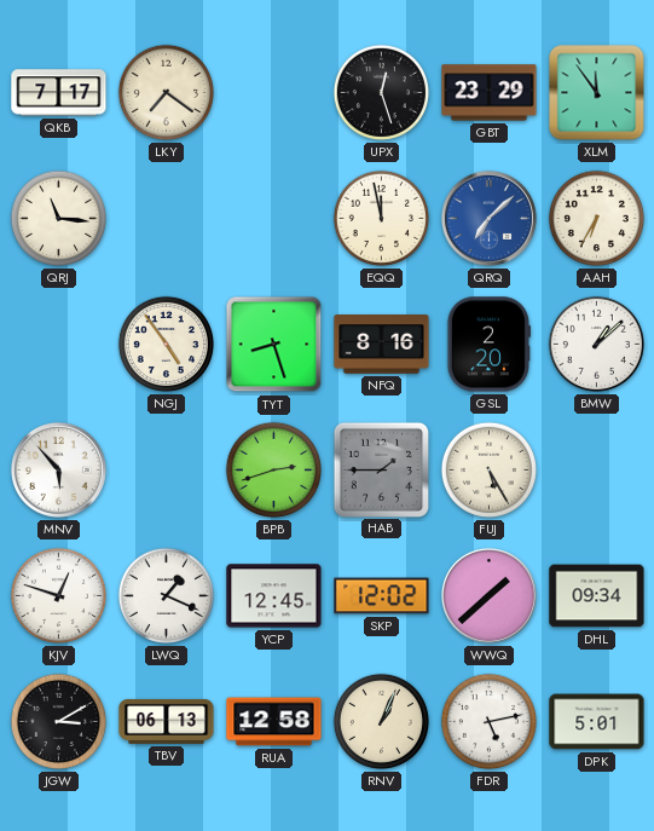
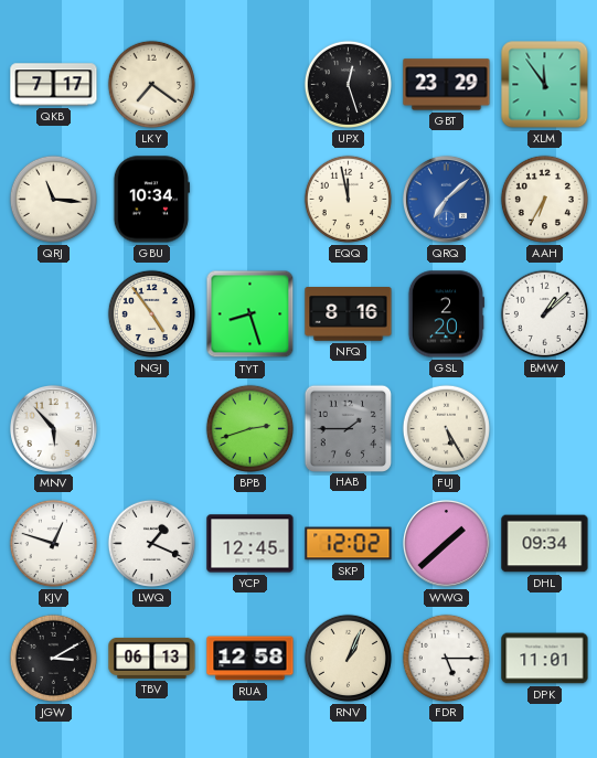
GBU: none -> 10:34 (151, 200)
FDR: 5:13 -> 5:15 (446, 658)
DPK: 5:01 -> 11:01 (545, 659)
